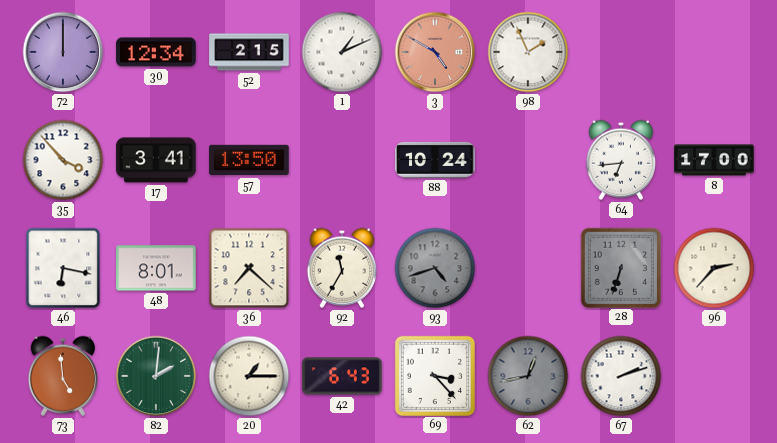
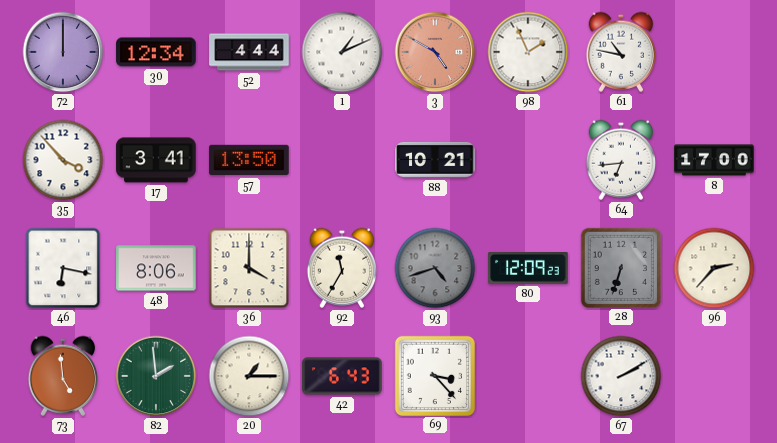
52: 2:15 -> 4:44 (249, 52)
61: none -> 10:47 (621, 52)
88: 10:24 -> 10:21 (435, 160)
48: 8:01 -> 8:06 (156, 268)
36: 7:22 -> 4:00 (249, 268)
80: none -> 12:09 (528, 269)
82: 2:01 -> 1:59 (156, 376)
62: 12:43 -> none (528, 376)
67: 2:12 -> 2:10 (621, 376)
